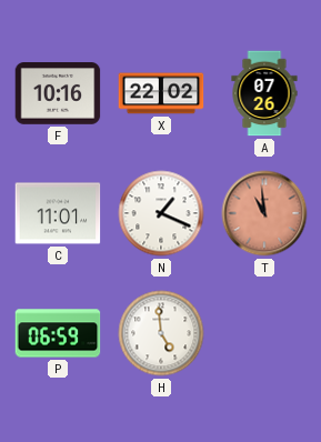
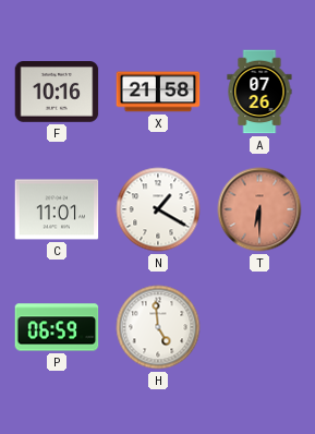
X: 22:02 -> 21:58 (158, 92)
N: 1:19 -> 1:20 (158, 209)
T: 10:59 -> 6:30 (259, 209)
